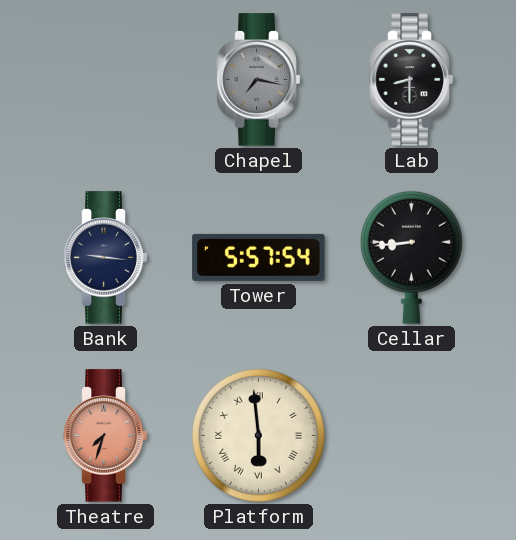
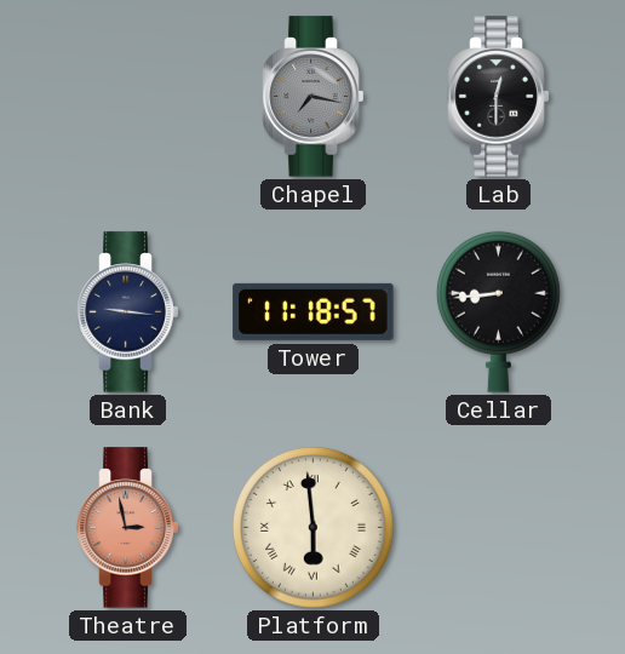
Lab: 8:30 -> 12:30 (499, 97)
Tower: 5:57 -> 11:18 (314, 311)
Theatre: 7:33 -> 2:58 (128, 528)
